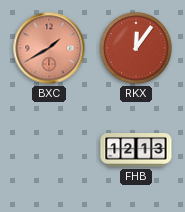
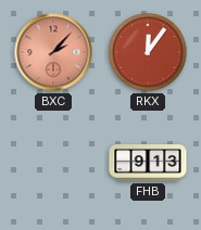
BXC: 1:40 -> 2:07 (53, 52)
FHB: 12:13 -> 9:13 (148, 164)
